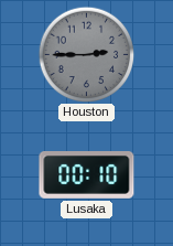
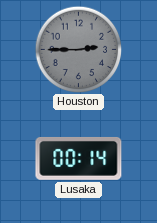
Lusaka: 00:10 -> 00:14 (79, 158)
